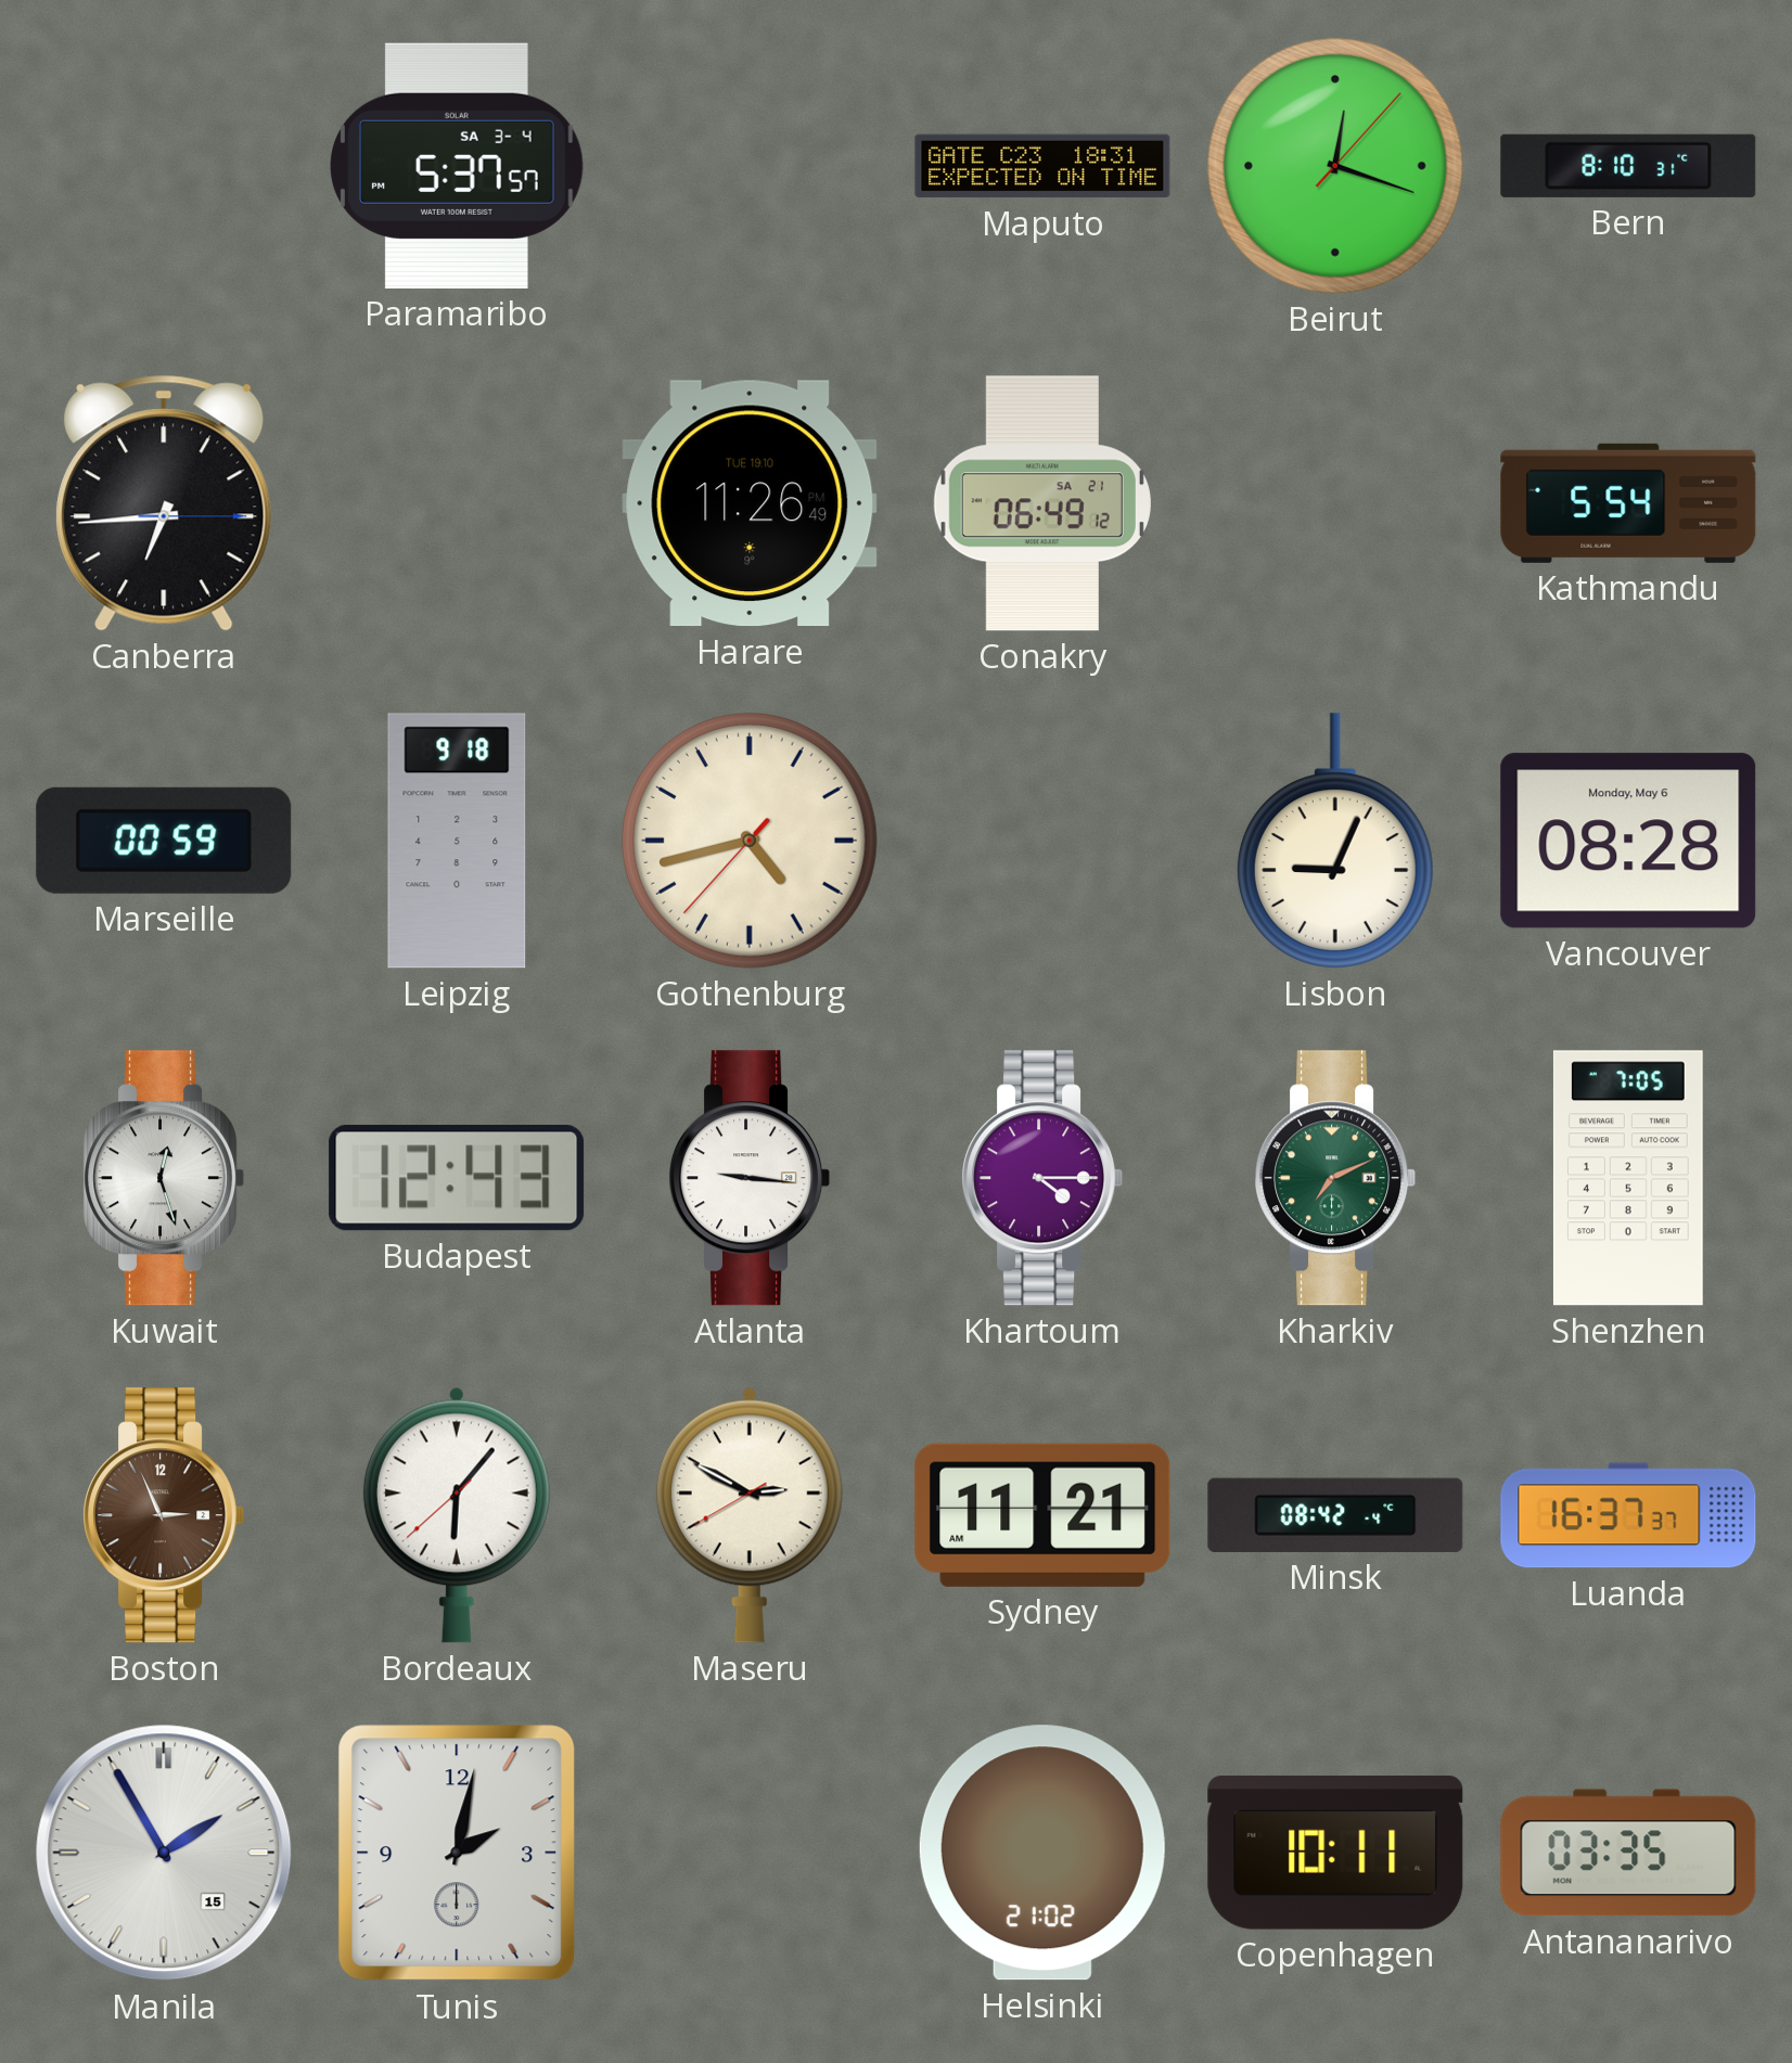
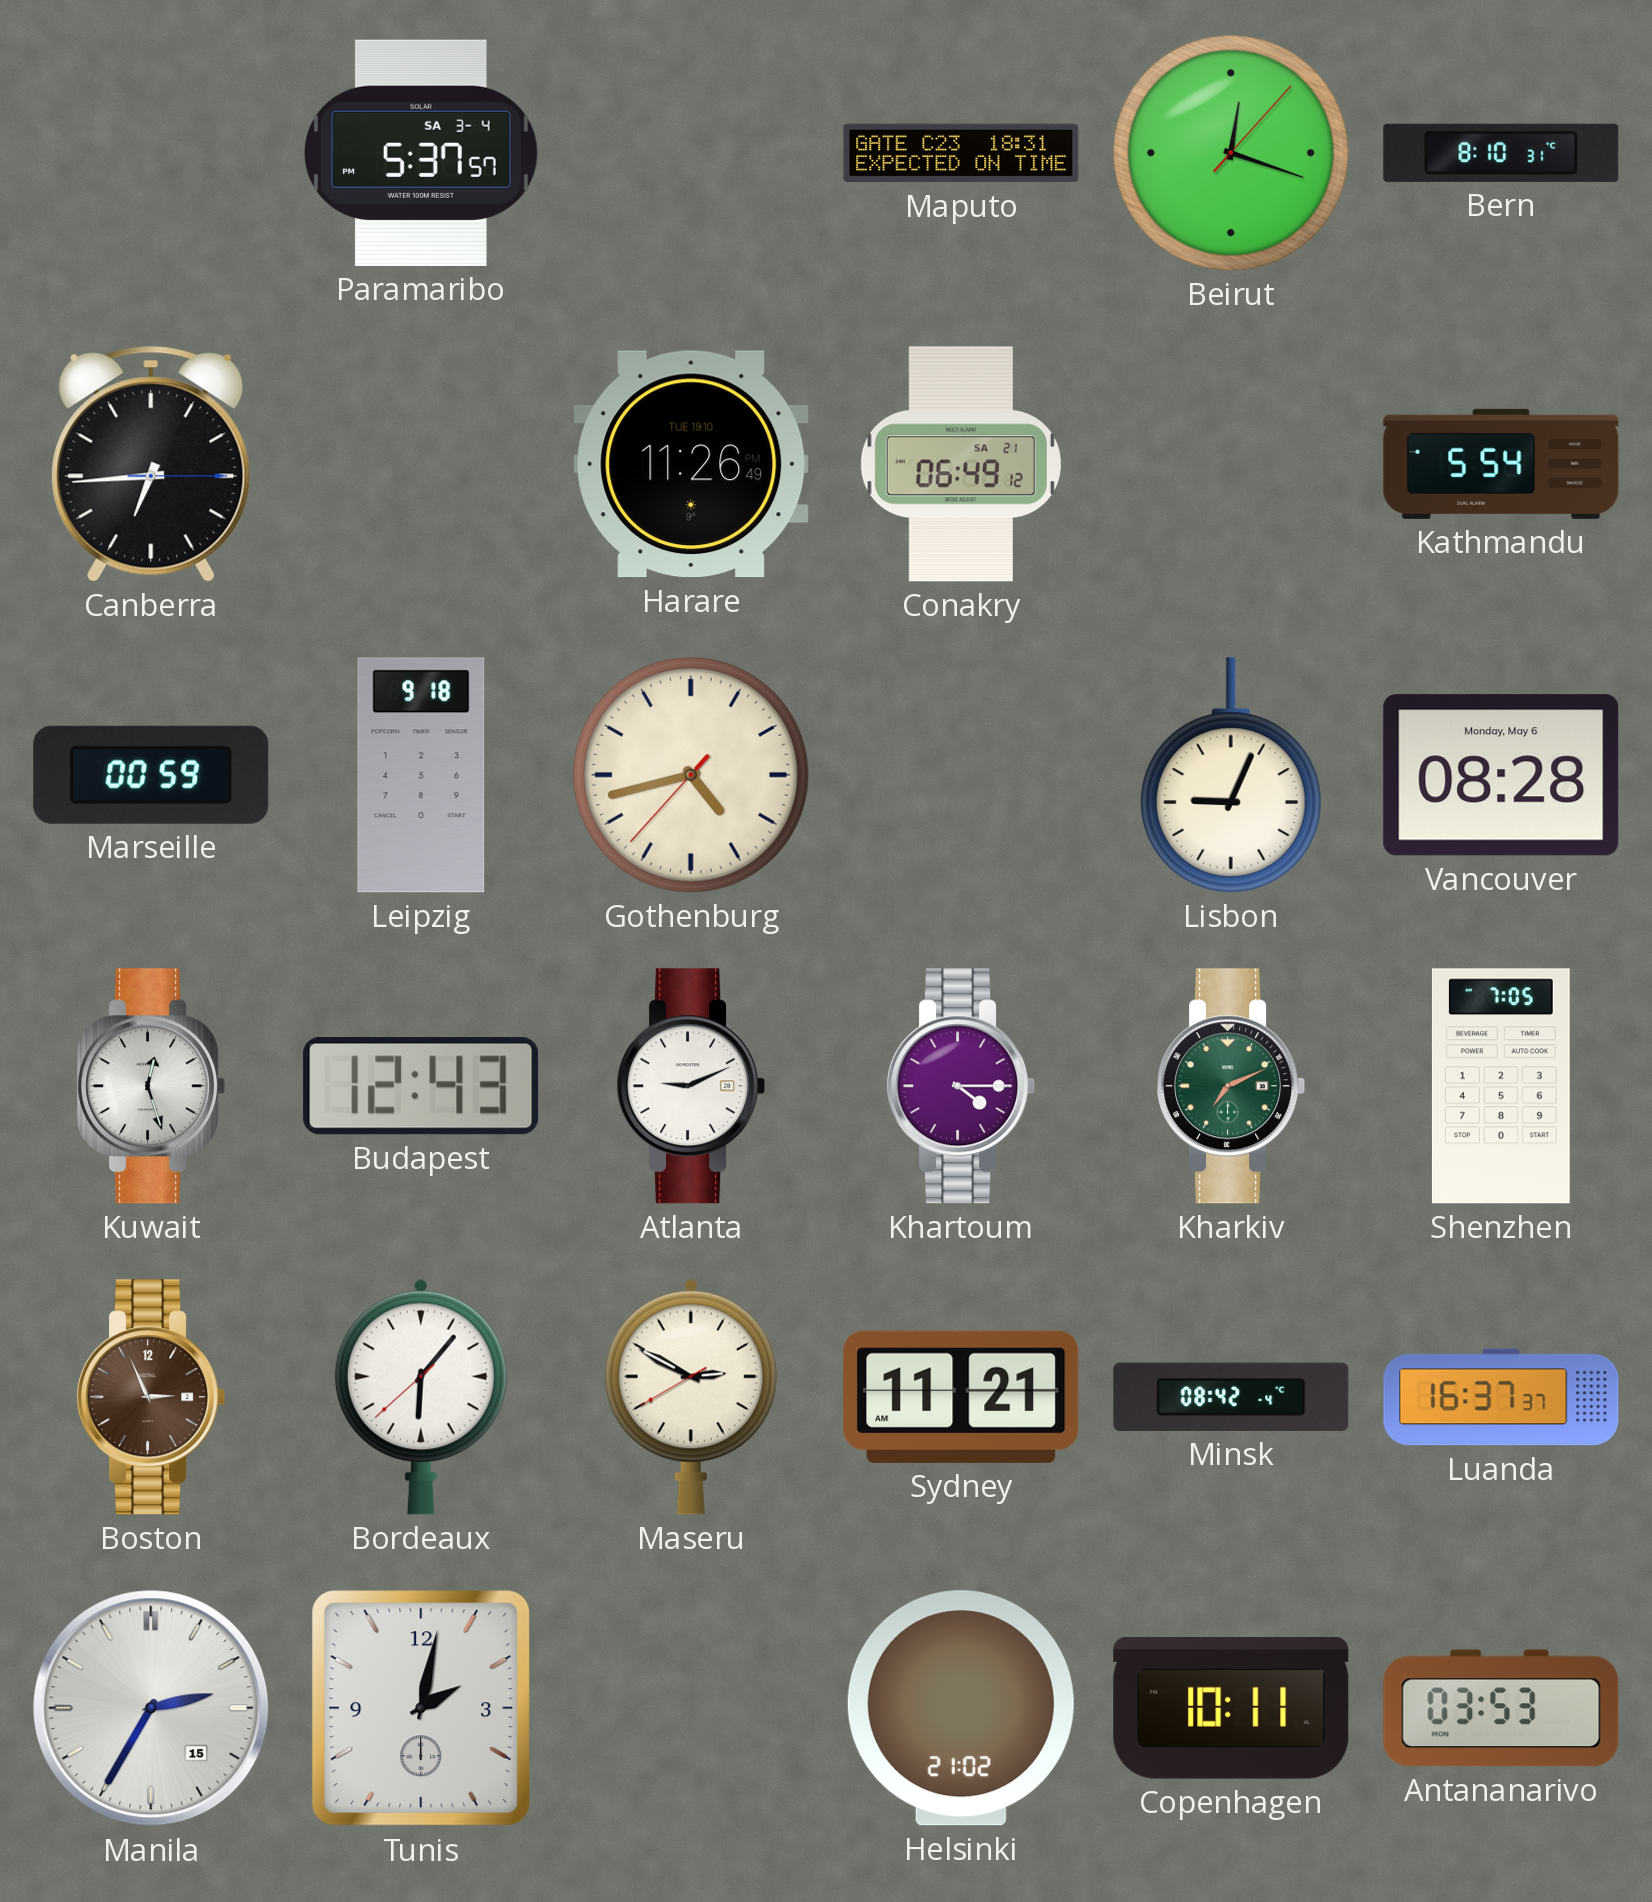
Atlanta: 9:16 -> 9:11 (691, 1086)
Manila: 1:55 -> 2:35 (151, 1708)
Antananarivo: 03:35 -> 03:53 (1501, 1708)
